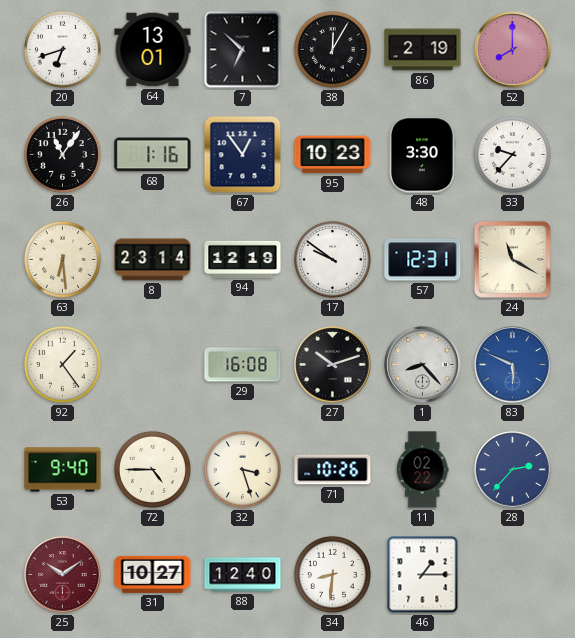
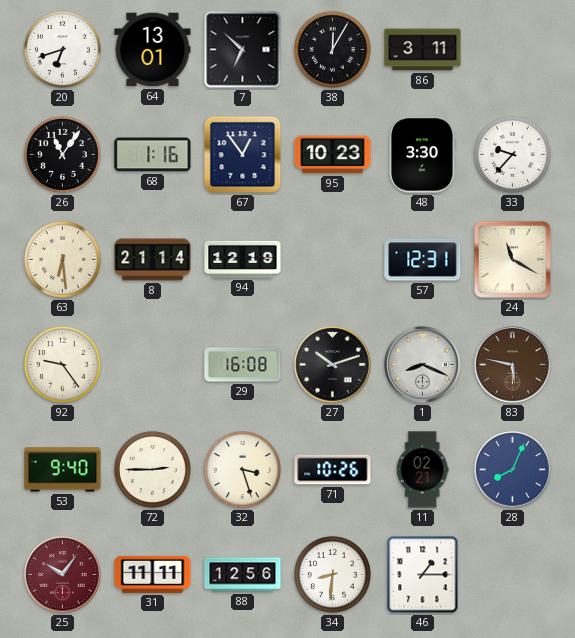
86: 2:19 -> 3:11 (423, 50)
52: 8:00 -> none (513, 50)
8: 23:14 -> 21:14 (153, 260)
17: 9:51 -> none (332, 259)
92: 1:24 -> 9:24 (62, 364)
1: 8:23 -> 8:19 (423, 365)
83: 5:49 -> 5:47 (513, 365)
83 dial: blue -> brown (513, 365)
72: 4:45 -> 2:45 (152, 469)
11: 02:22 -> 02:21 (422, 470)
28: 2:37 -> 8:04 (513, 470)
25: 10:09 -> 10:06 (63, 575)
31: 10:27 -> 11:11 (153, 574)
88: 12:40 -> 12:56 (243, 575)
